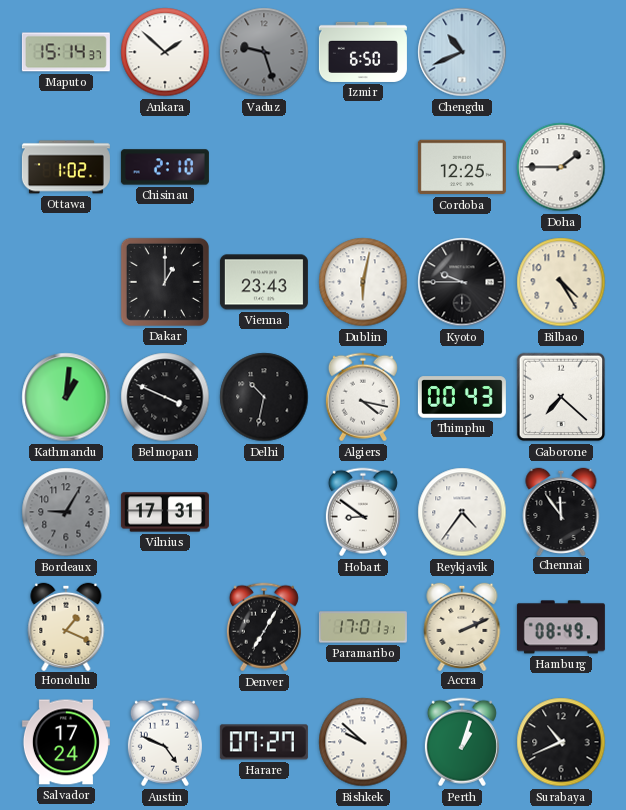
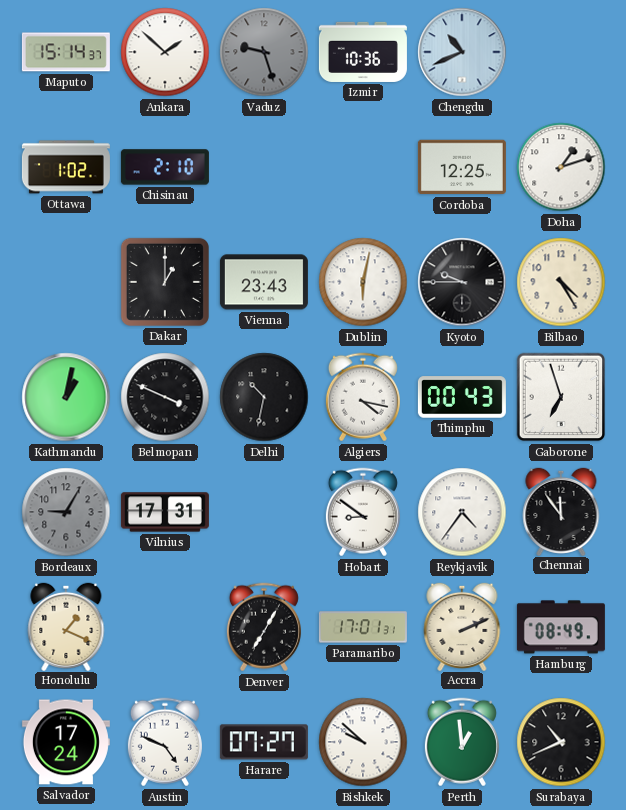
Izmir: 6:50 -> 10:36 (363, 52)
Doha: 1:45 -> 1:12 (561, 167)
Kathmandu: 1:01 -> 1:02 (66, 397)
Gaborone: 7:22 -> 6:57 (561, 397)
Perth: 1:03 -> 12:59 (462, 742)
